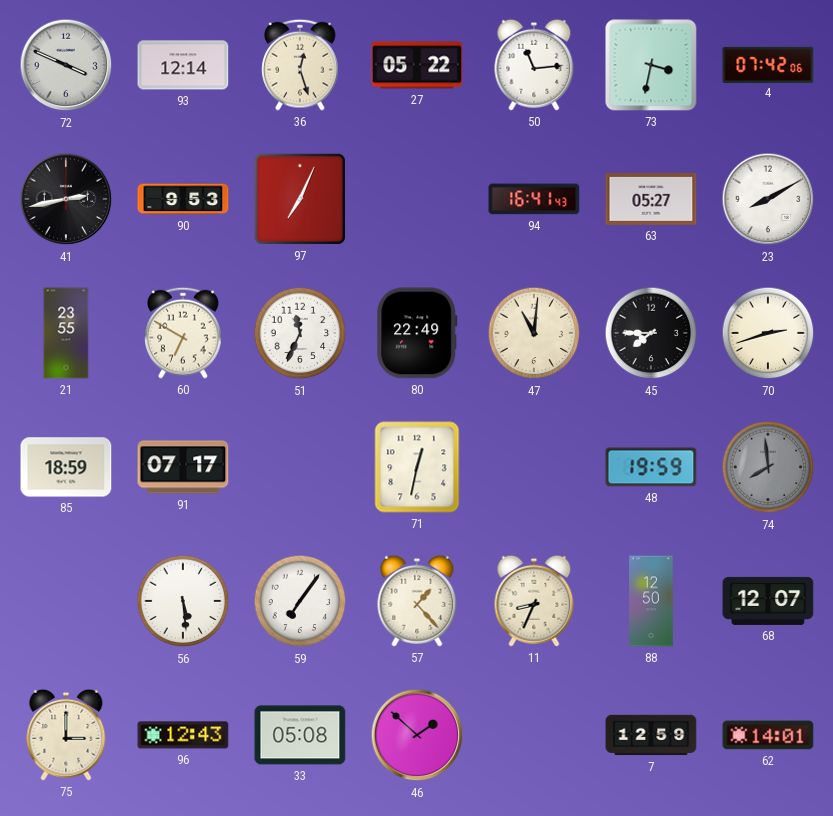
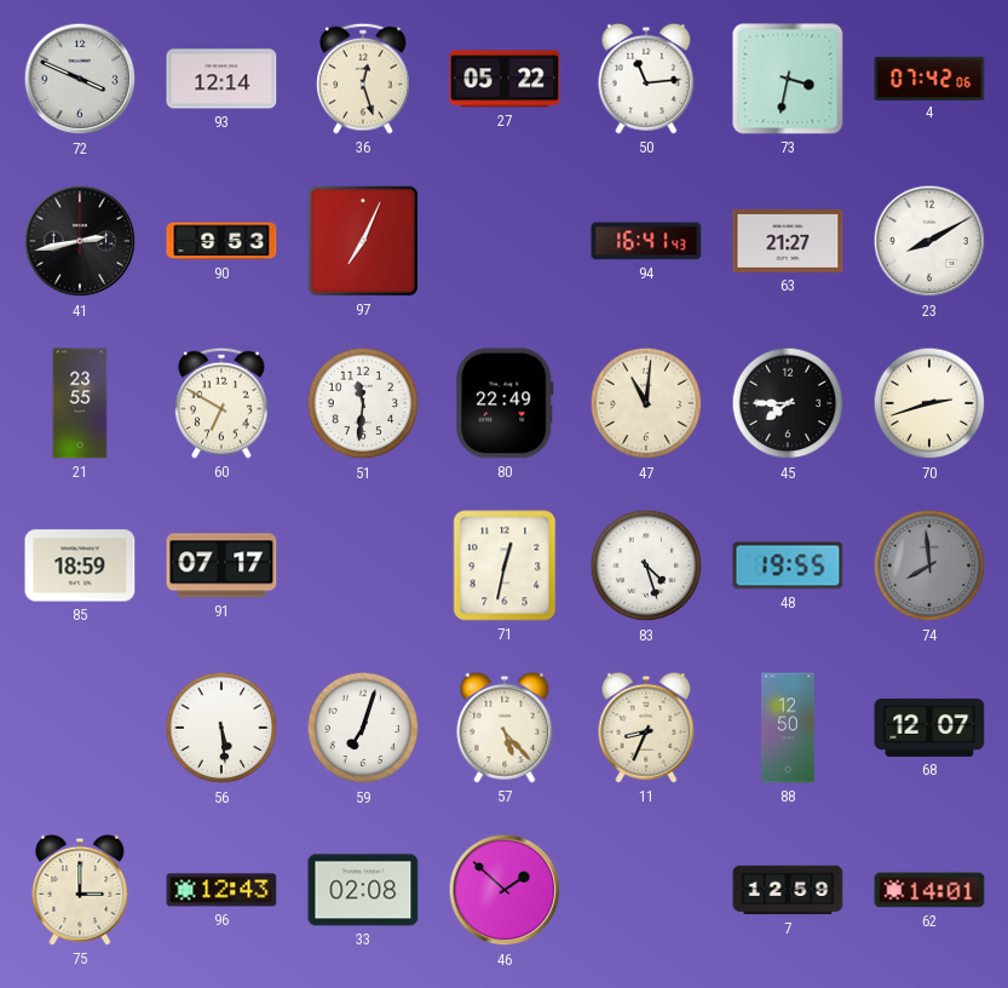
63: 05:27 -> 21:27 (788, 241)
51: 11:34 -> 11:31 (363, 403)
83: none -> 4:27 (646, 565)
48: 19:59 -> 19:55 (788, 565)
59: 7:06 -> 7:03 (363, 728)
57: 1:23 -> 5:23 (505, 728)
33: 05:08 -> 02:08 (363, 890)
